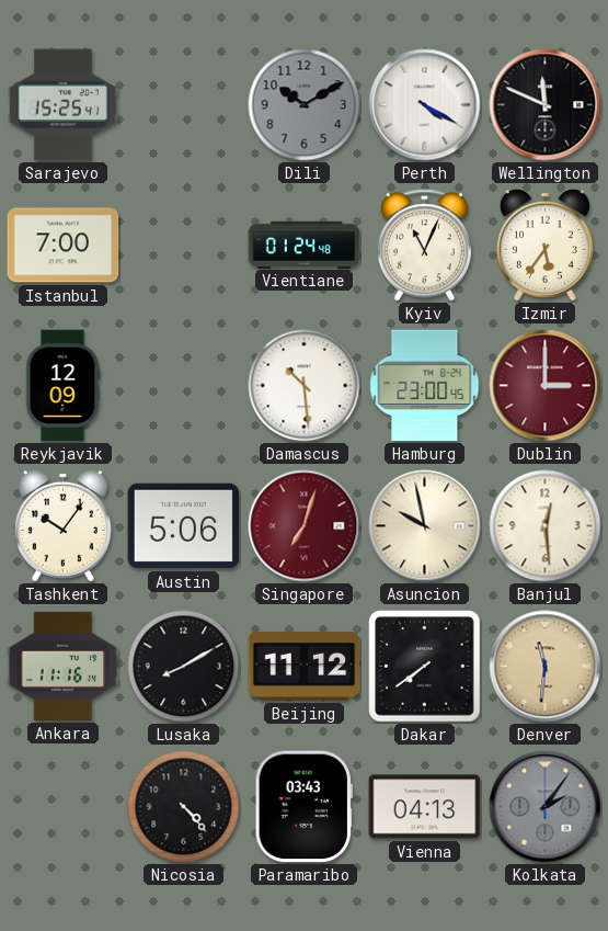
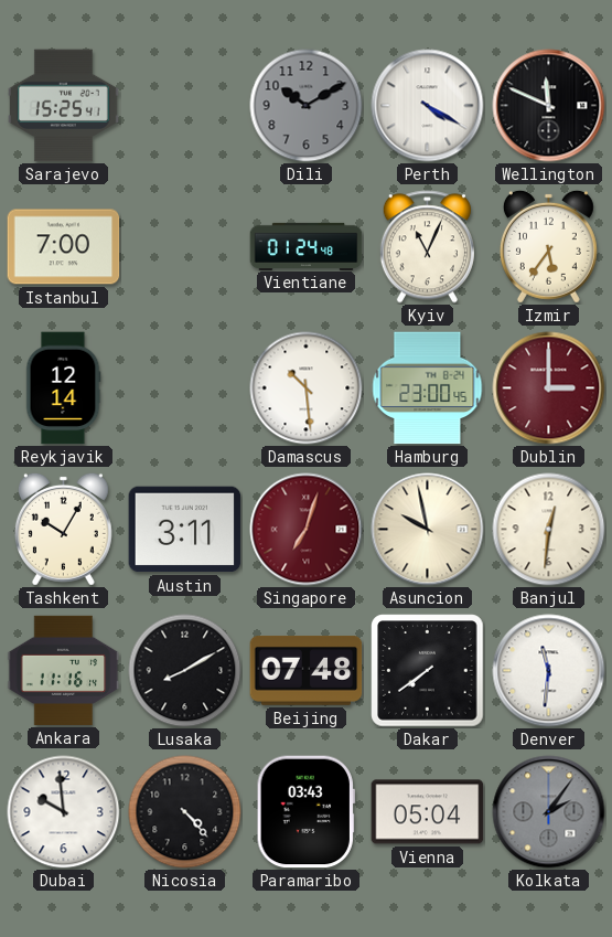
Reykjavik: 12:09 -> 12:14 (63, 388)
Tashkent: 10:06 -> 10:05 (63, 529)
Austin: 5:06 -> 3:11 (185, 530)
Banjul: 12:29 -> 12:31 (549, 530)
Beijing: 11:12 -> 07:48 (307, 670)
Denver dial: champagne -> white (549, 671)
Dubai: none -> 9:59 (64, 812)
Vienna: 04:13 -> 05:04 (428, 812)
